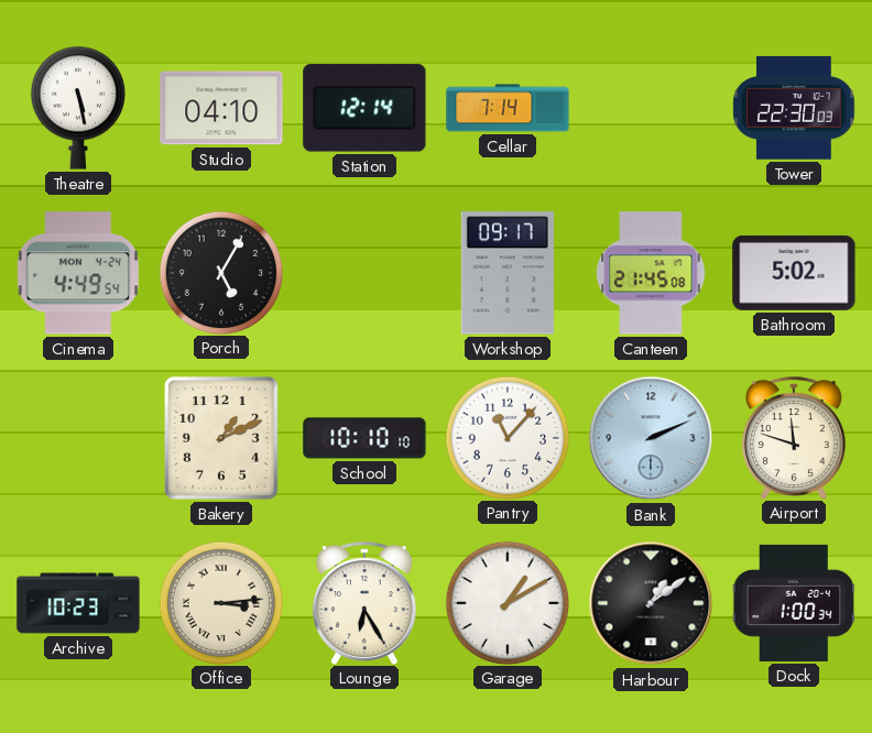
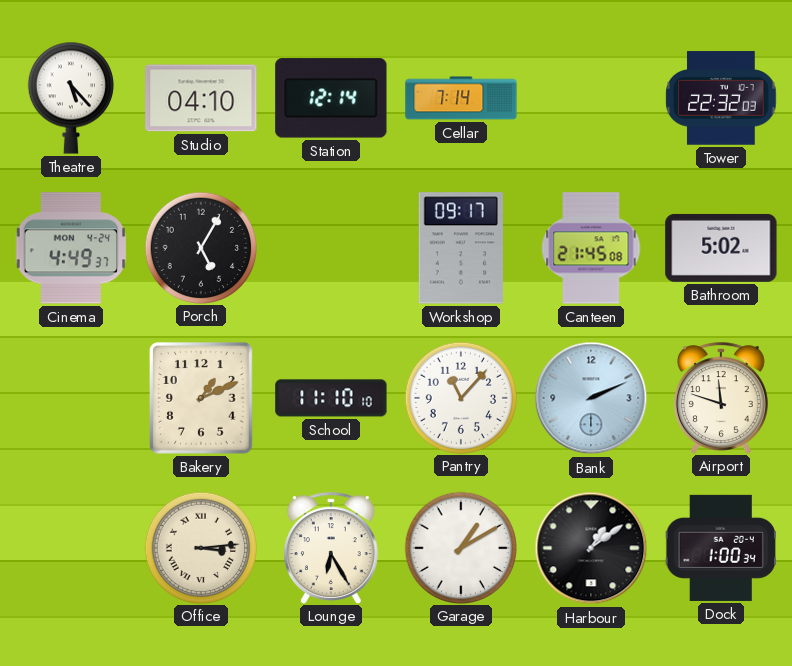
Theatre: 5:28 -> 5:23 (71, 98)
Tower: 22:30 -> 22:32 (721, 98)
Cinema: 4:49:54 -> 4:49:37 (71, 248)
School: 10:10 -> 11:10 (331, 398)
Archive: 10:23 -> none (78, 603)
